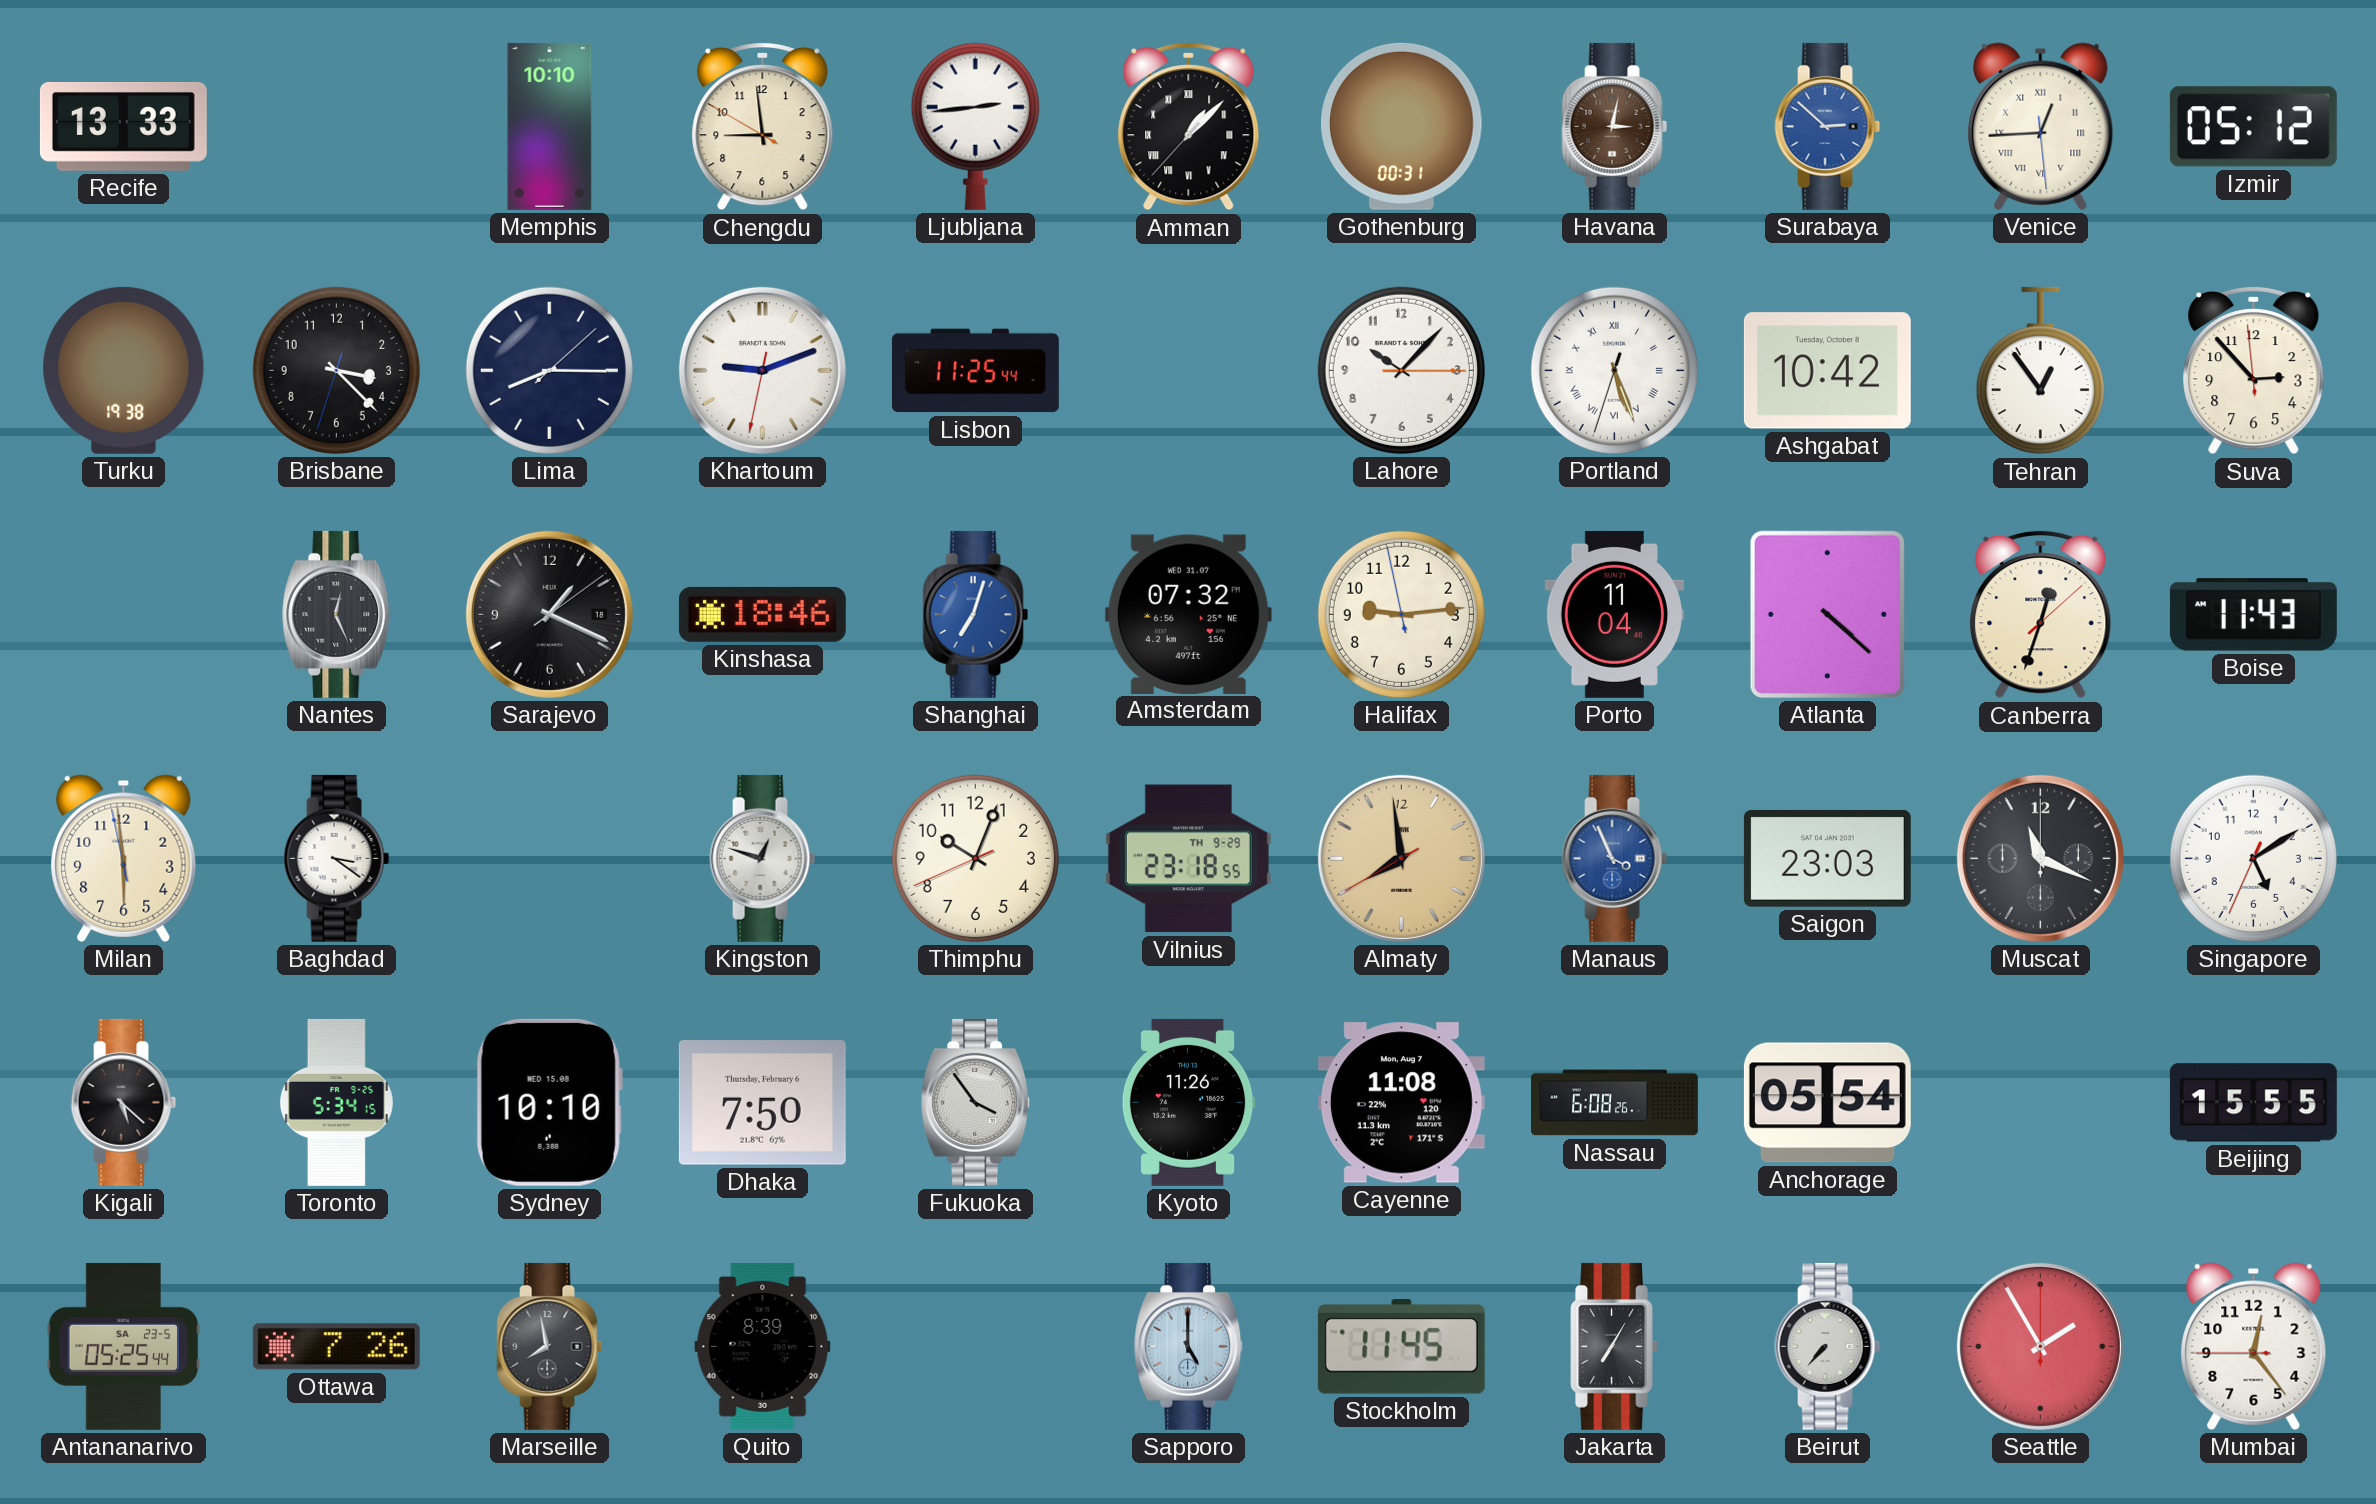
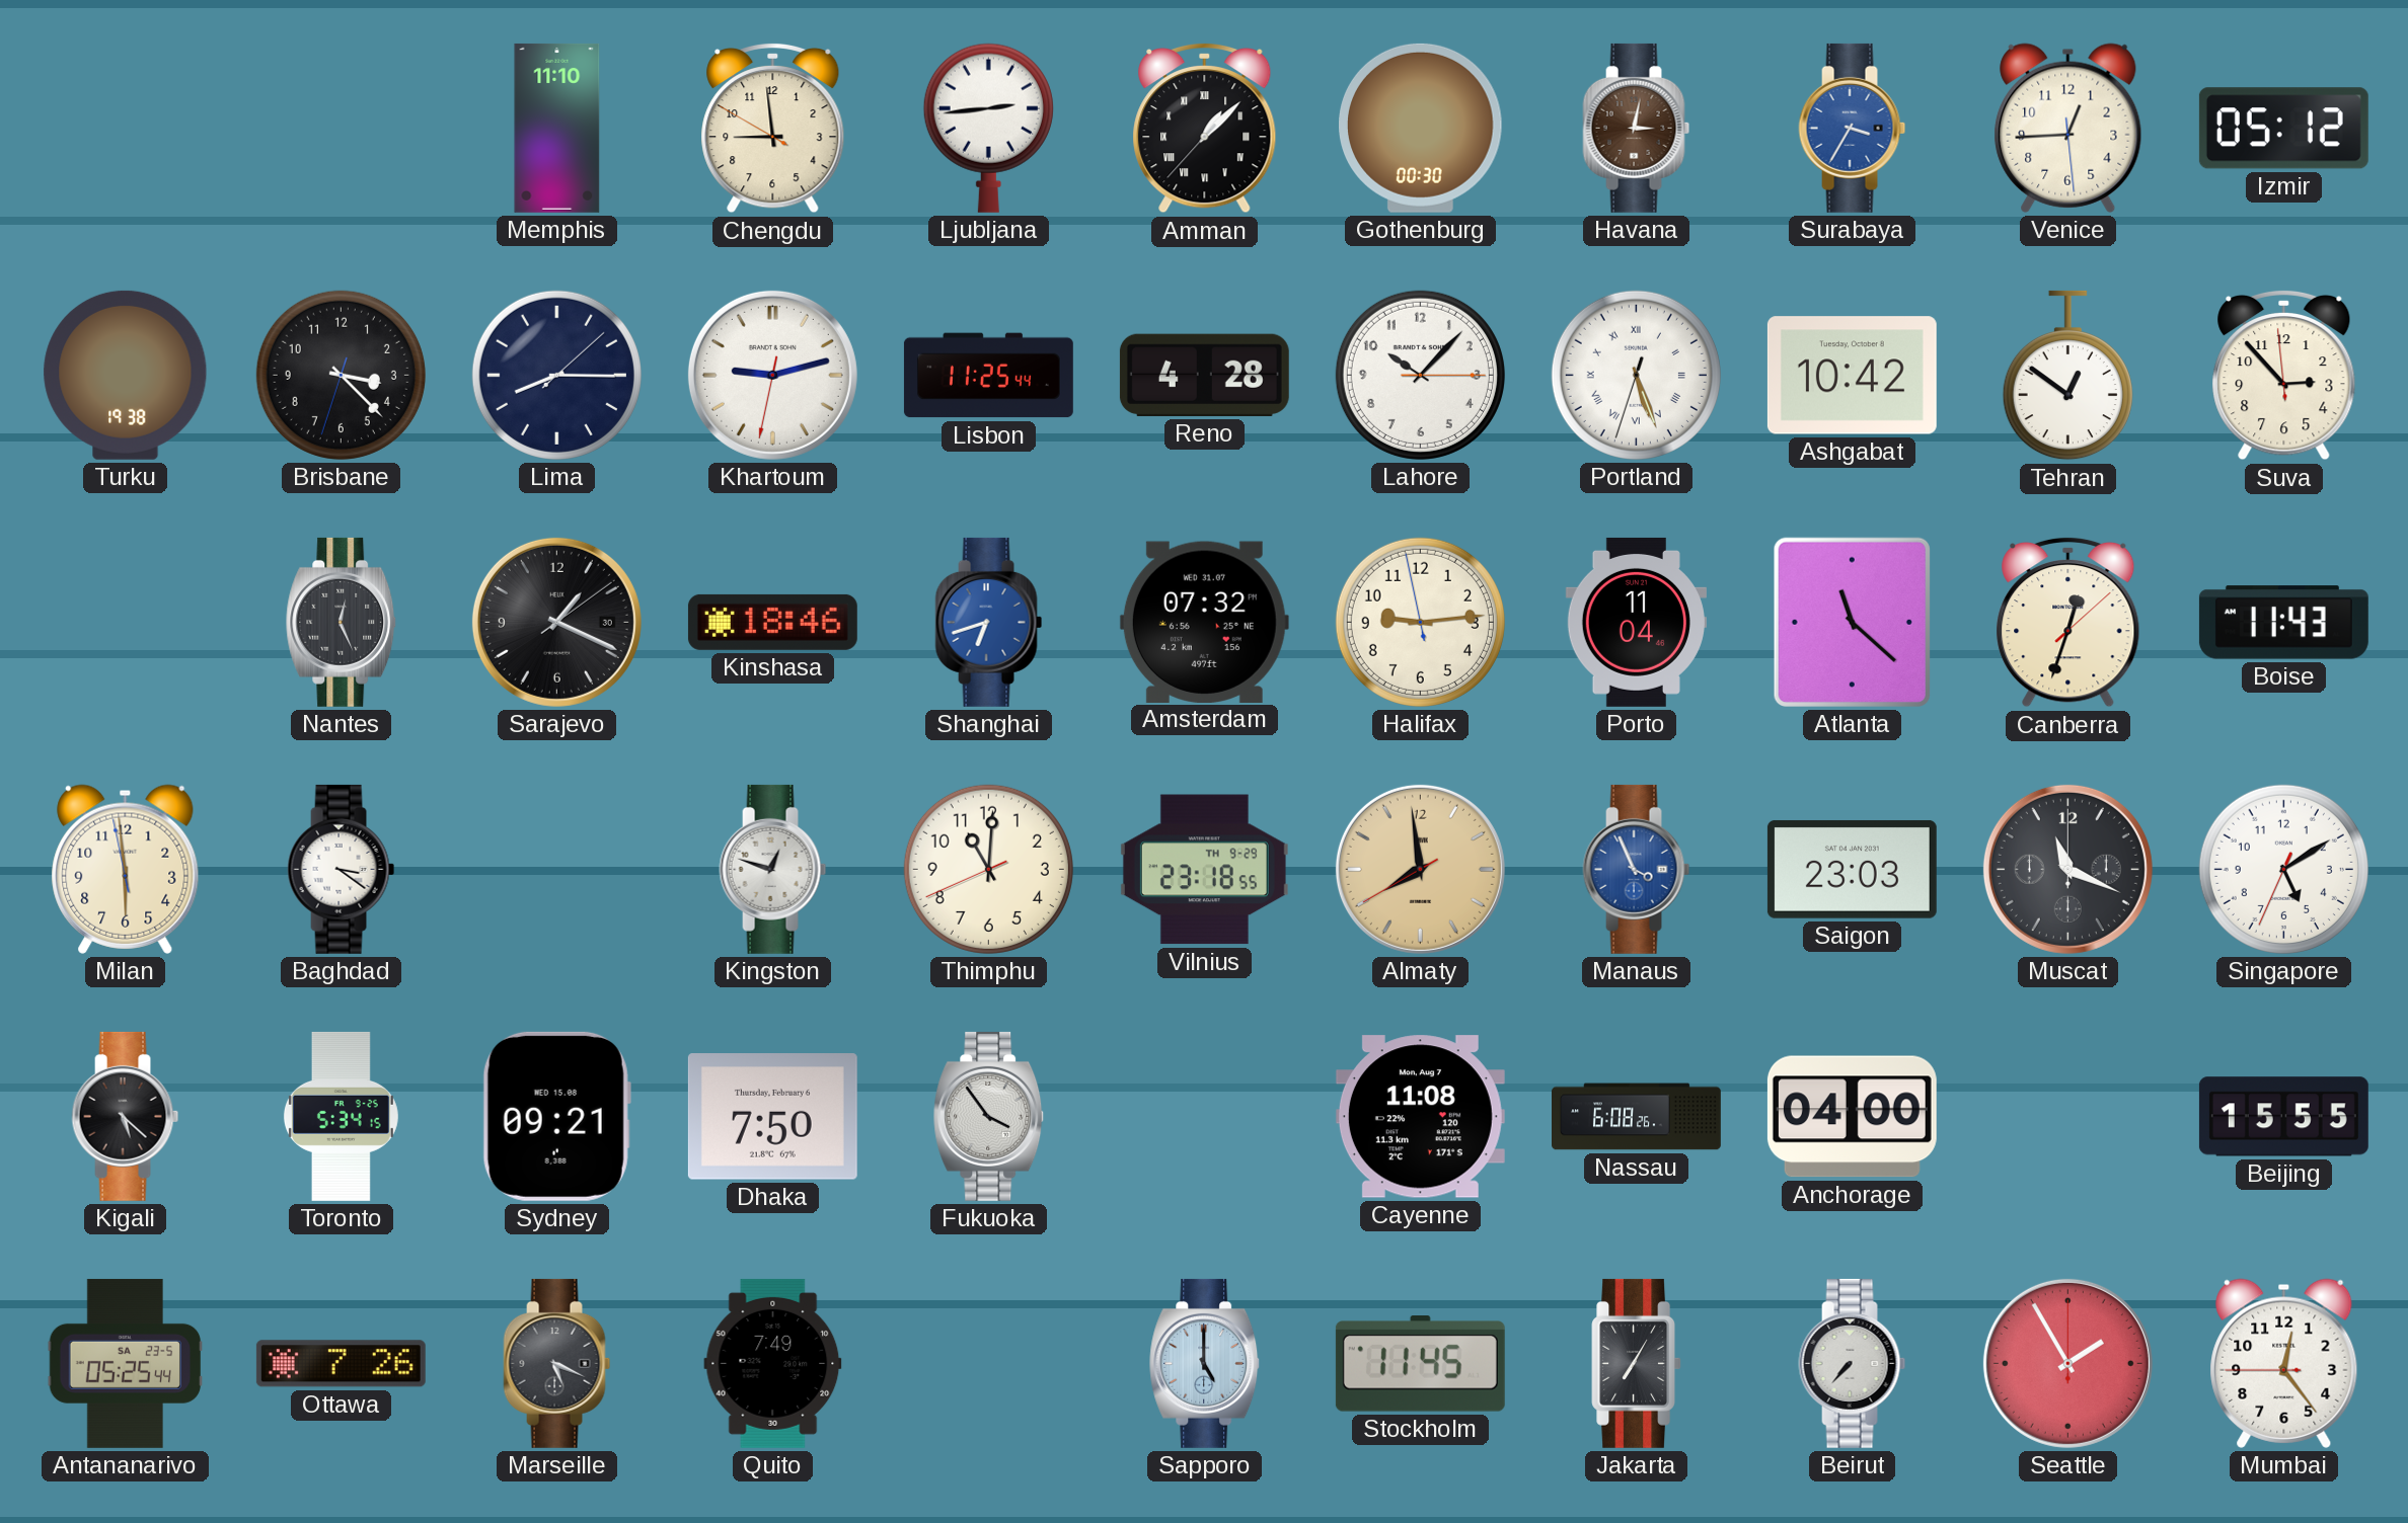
Recife: 13:33 -> none (123, 126)
Memphis: 10:10 -> 11:10 (557, 128)
Gothenburg: 00:31 -> 00:30 (1421, 128)
Surabaya: 2:52 -> 3:35 (1853, 128)
Venice numerals: Roman -> Arabic (2068, 128)
Khartoum: 9:11 -> 9:12 (772, 375)
Reno: none -> 4:28 (1204, 375)
Tehran: 12:54 -> 12:51 (2067, 376)
Sarajevo date: 18 -> 30 (556, 622)
Shanghai: 7:03 -> 6:42 (989, 622)
Atlanta: 4:22 -> 11:22 (1852, 622)
Thimphu: 10:03 -> 11:00 (988, 869)
Sydney: 10:10 -> 09:21 (556, 1116)
Kyoto: 11:26 -> none (1188, 1102)
Anchorage: 05:54 -> 04:00 (1852, 1117)
Marseille: 7:58 -> 5:19 (557, 1363)
Quito: 8:39 -> 7:49 (773, 1363)
